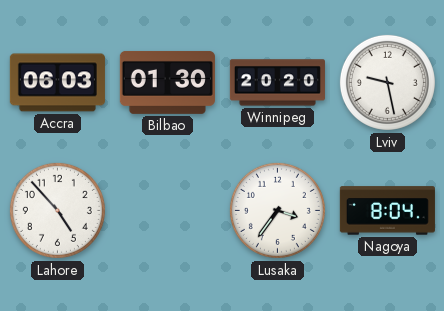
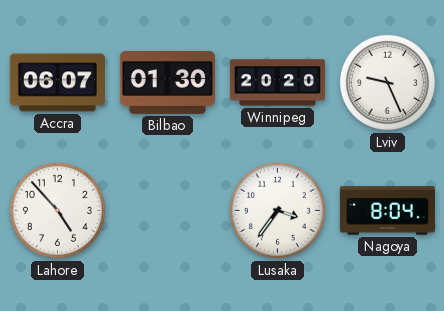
Accra: 06:03 -> 06:07 (57, 83)
Lviv: 9:28 -> 9:26 (387, 82)
